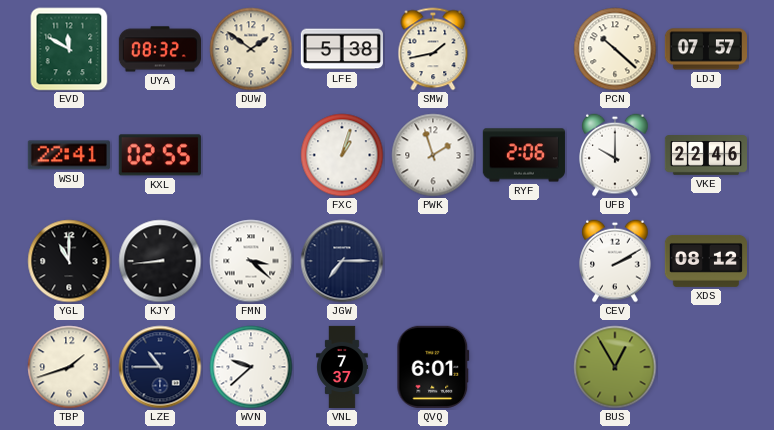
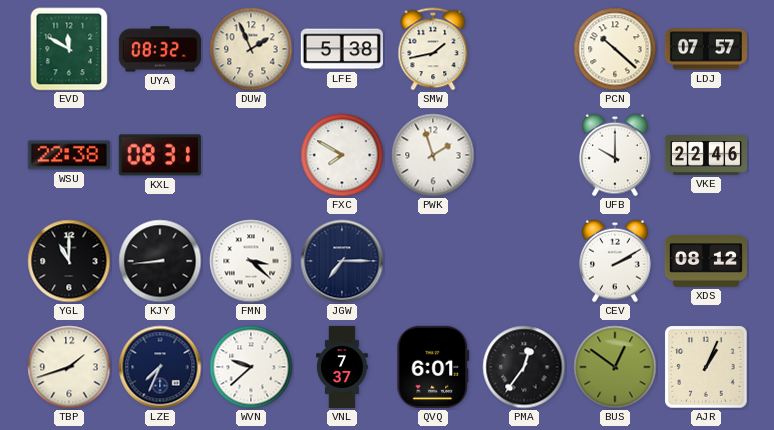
DUW: 1:51 -> 1:56 (251, 49)
WSU: 22:41 -> 22:38 (69, 155)
KXL: 02:55 -> 08:31 (160, 155)
FXC: 1:03 -> 7:50 (342, 155)
RYF: 2:06 -> none (524, 155)
LZE: 10:45 -> 7:34 (160, 367)
PMA: none -> 12:36 (524, 367)
BUS: 12:55 -> 12:51 (615, 367)
AJR: none -> 1:04 (706, 367)
